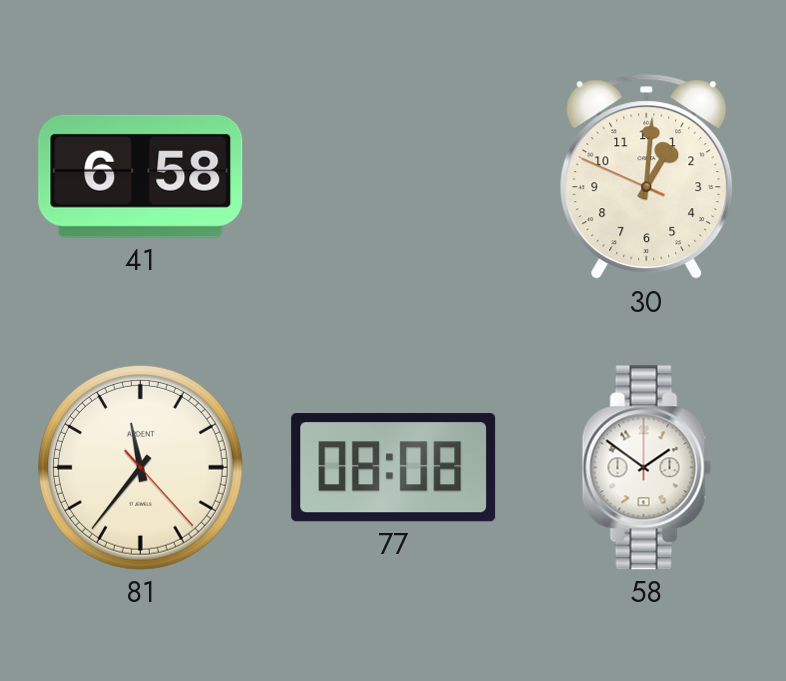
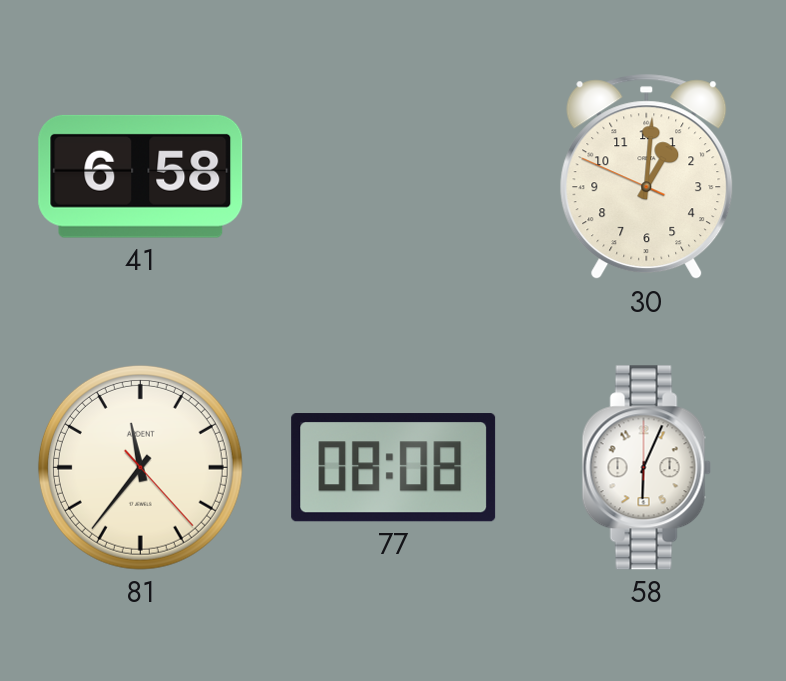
58: 1:51 -> 6:04 (646, 468)
